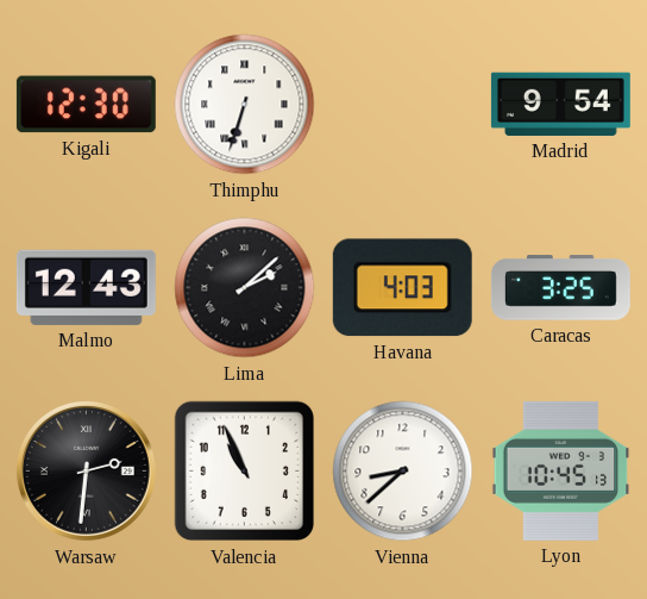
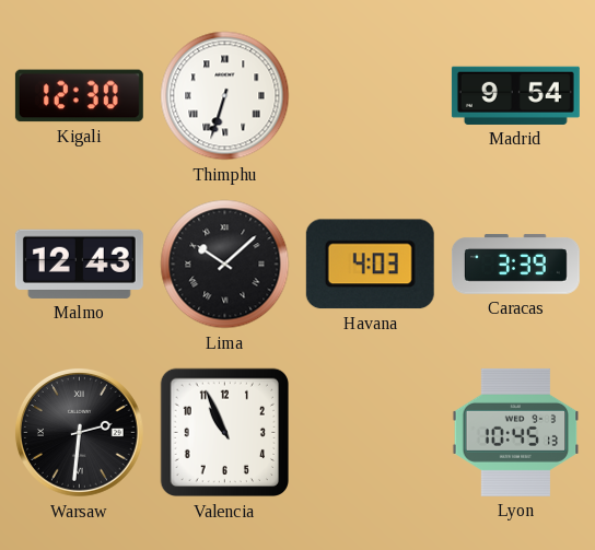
Lima: 2:08 -> 10:08 (225, 265)
Caracas: 3:25 -> 3:39 (515, 265)
Vienna: 8:38 -> none (403, 472)
